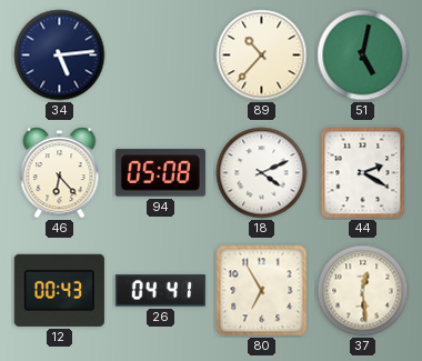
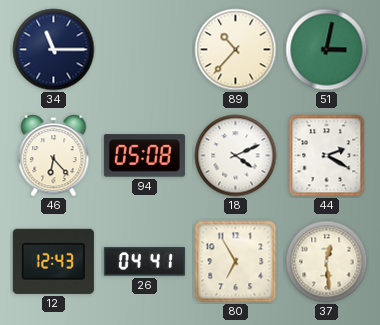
34: 5:14 -> 11:15 (54, 50)
51: 5:02 -> 3:02 (327, 50)
12: 00:43 -> 12:43 (53, 261)
